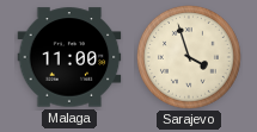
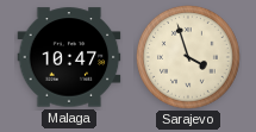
Malaga: 11:00 -> 10:47 (69, 57)
